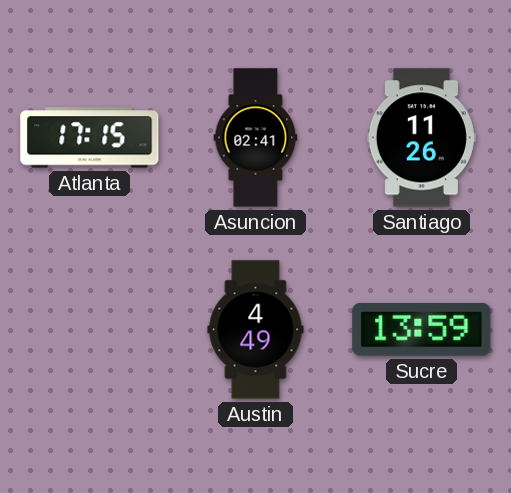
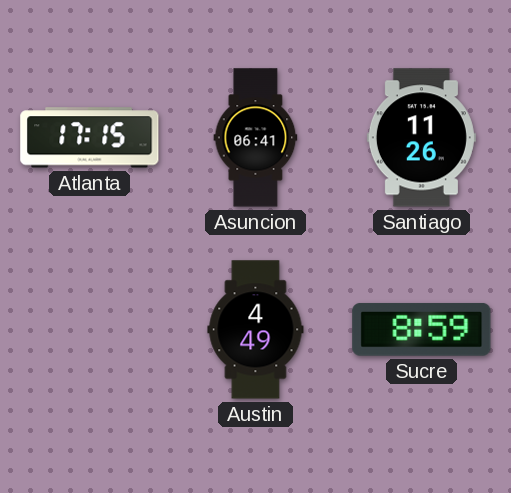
Asuncion: 02:41 -> 06:41 (256, 138)
Sucre: 13:59 -> 8:59 (422, 329)
